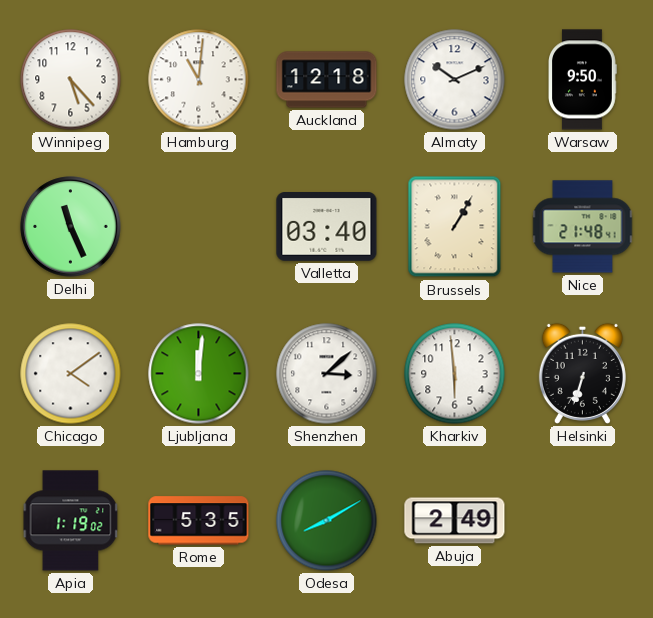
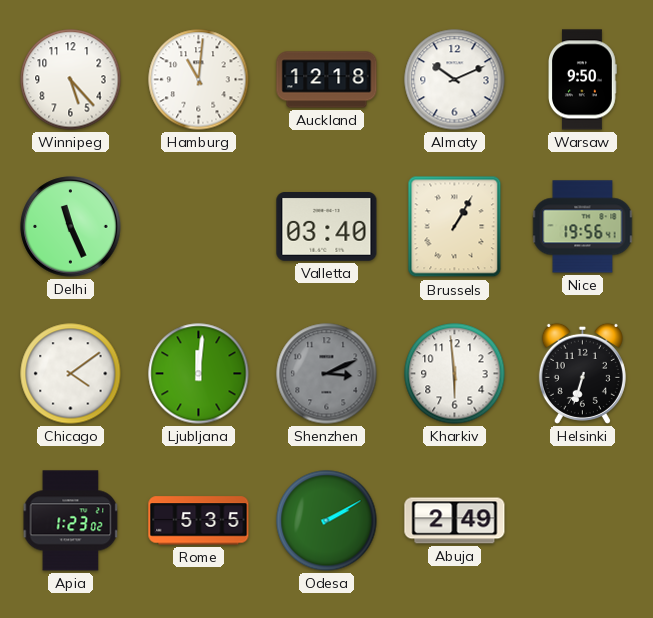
Nice: 21:48 -> 19:56 (583, 227)
Shenzhen: 3:08 -> 3:11 (327, 374)
Shenzhen dial: white -> grey (327, 374)
Apia: 1:19 -> 1:23 (71, 521)
Odesa: 8:10 -> 2:10 (327, 521)
